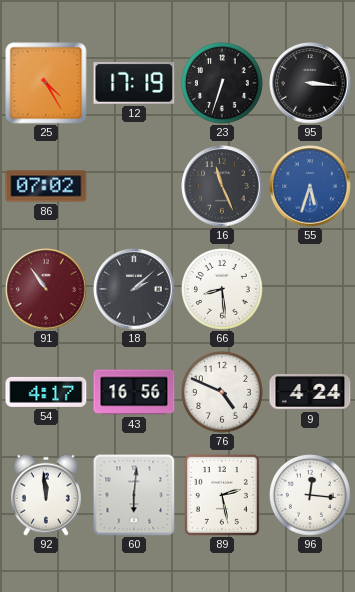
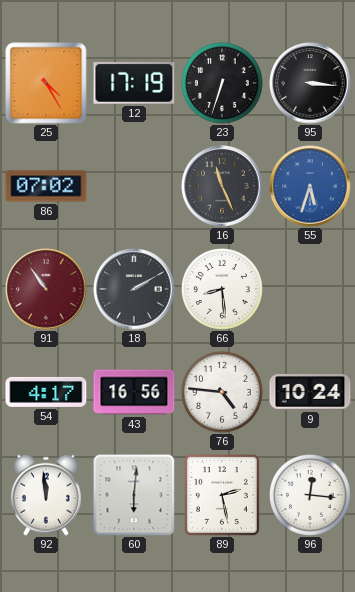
18: 2:08 -> 2:10 (134, 289)
76: 4:49 -> 4:46 (223, 393)
9: 4:24 -> 10:24 (310, 392)
